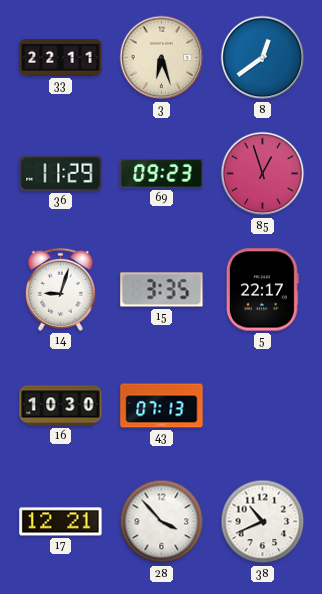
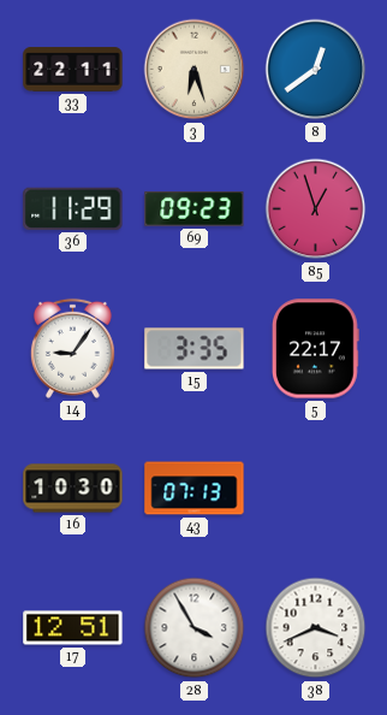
14: 9:03 -> 9:06 (72, 348)
17: 12:21 -> 12:51 (73, 628)
28: 3:53 -> 3:55 (195, 628)
38: 10:41 -> 3:41 (316, 628)
